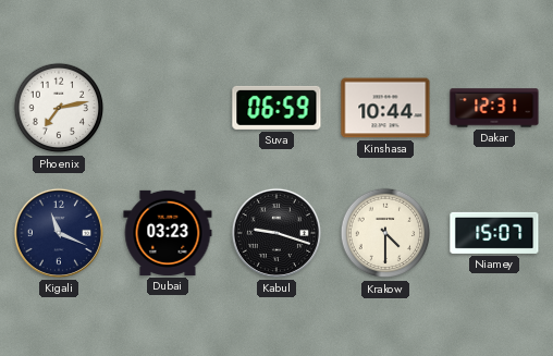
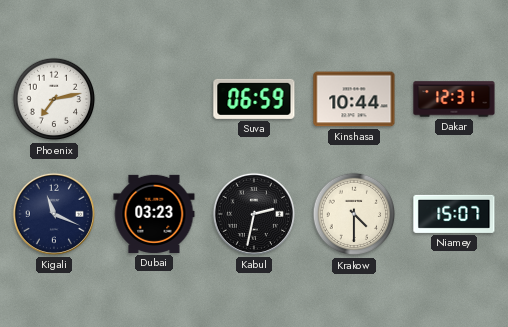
Kabul: 9:18 -> 2:32 (254, 214)
